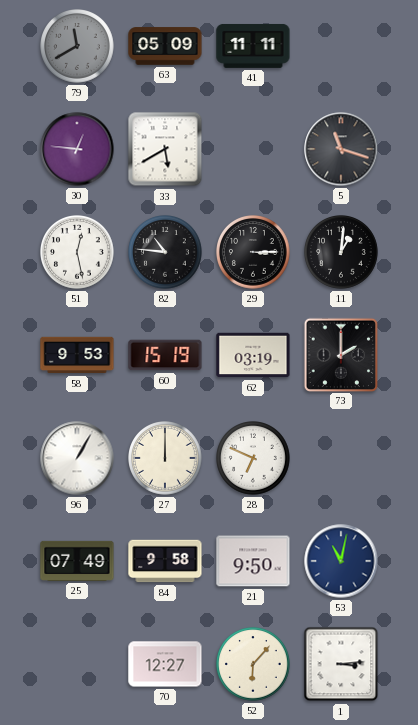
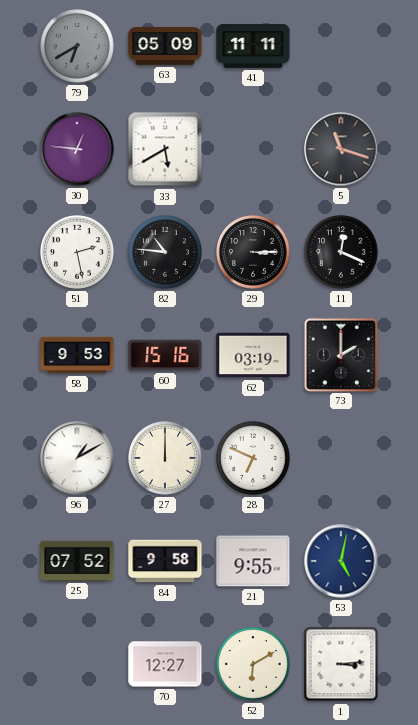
79: 11:40 -> 6:40 (78, 47)
51: 12:28 -> 2:28 (78, 253)
11: 1:01 -> 12:19 (342, 253)
60: 15:19 -> 15:16 (165, 355)
96: 1:05 -> 1:10 (77, 458)
25: 07:49 -> 07:52 (77, 561)
21: 9:50 -> 9:55 (253, 561)
53: 11:02 -> 5:02 (341, 561)
52: 6:07 -> 6:10 (254, 665)
